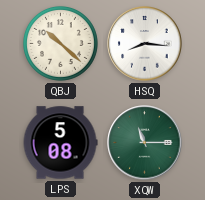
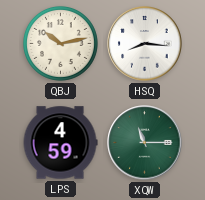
QBJ: 10:22 -> 10:13 (60, 43)
LPS: 5:08 -> 4:59 (60, 143)
